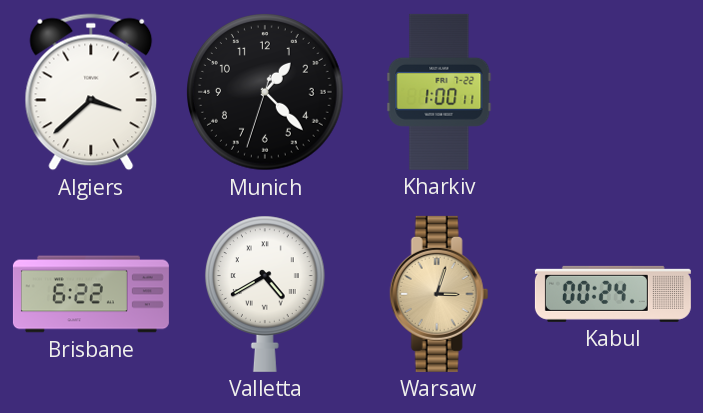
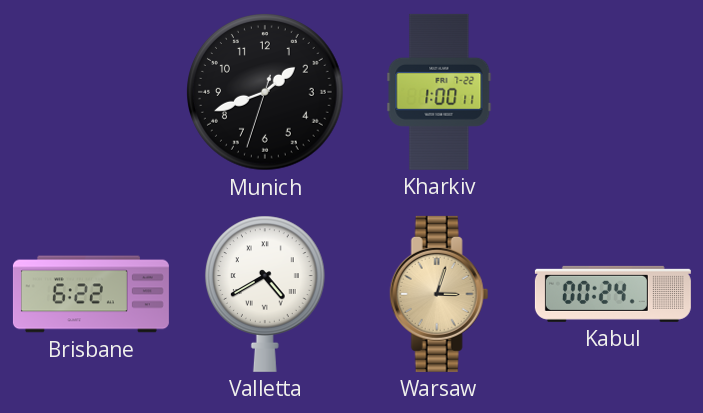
Algiers: 3:38 -> none (91, 92)
Munich: 1:22 -> 1:41 (266, 93)
